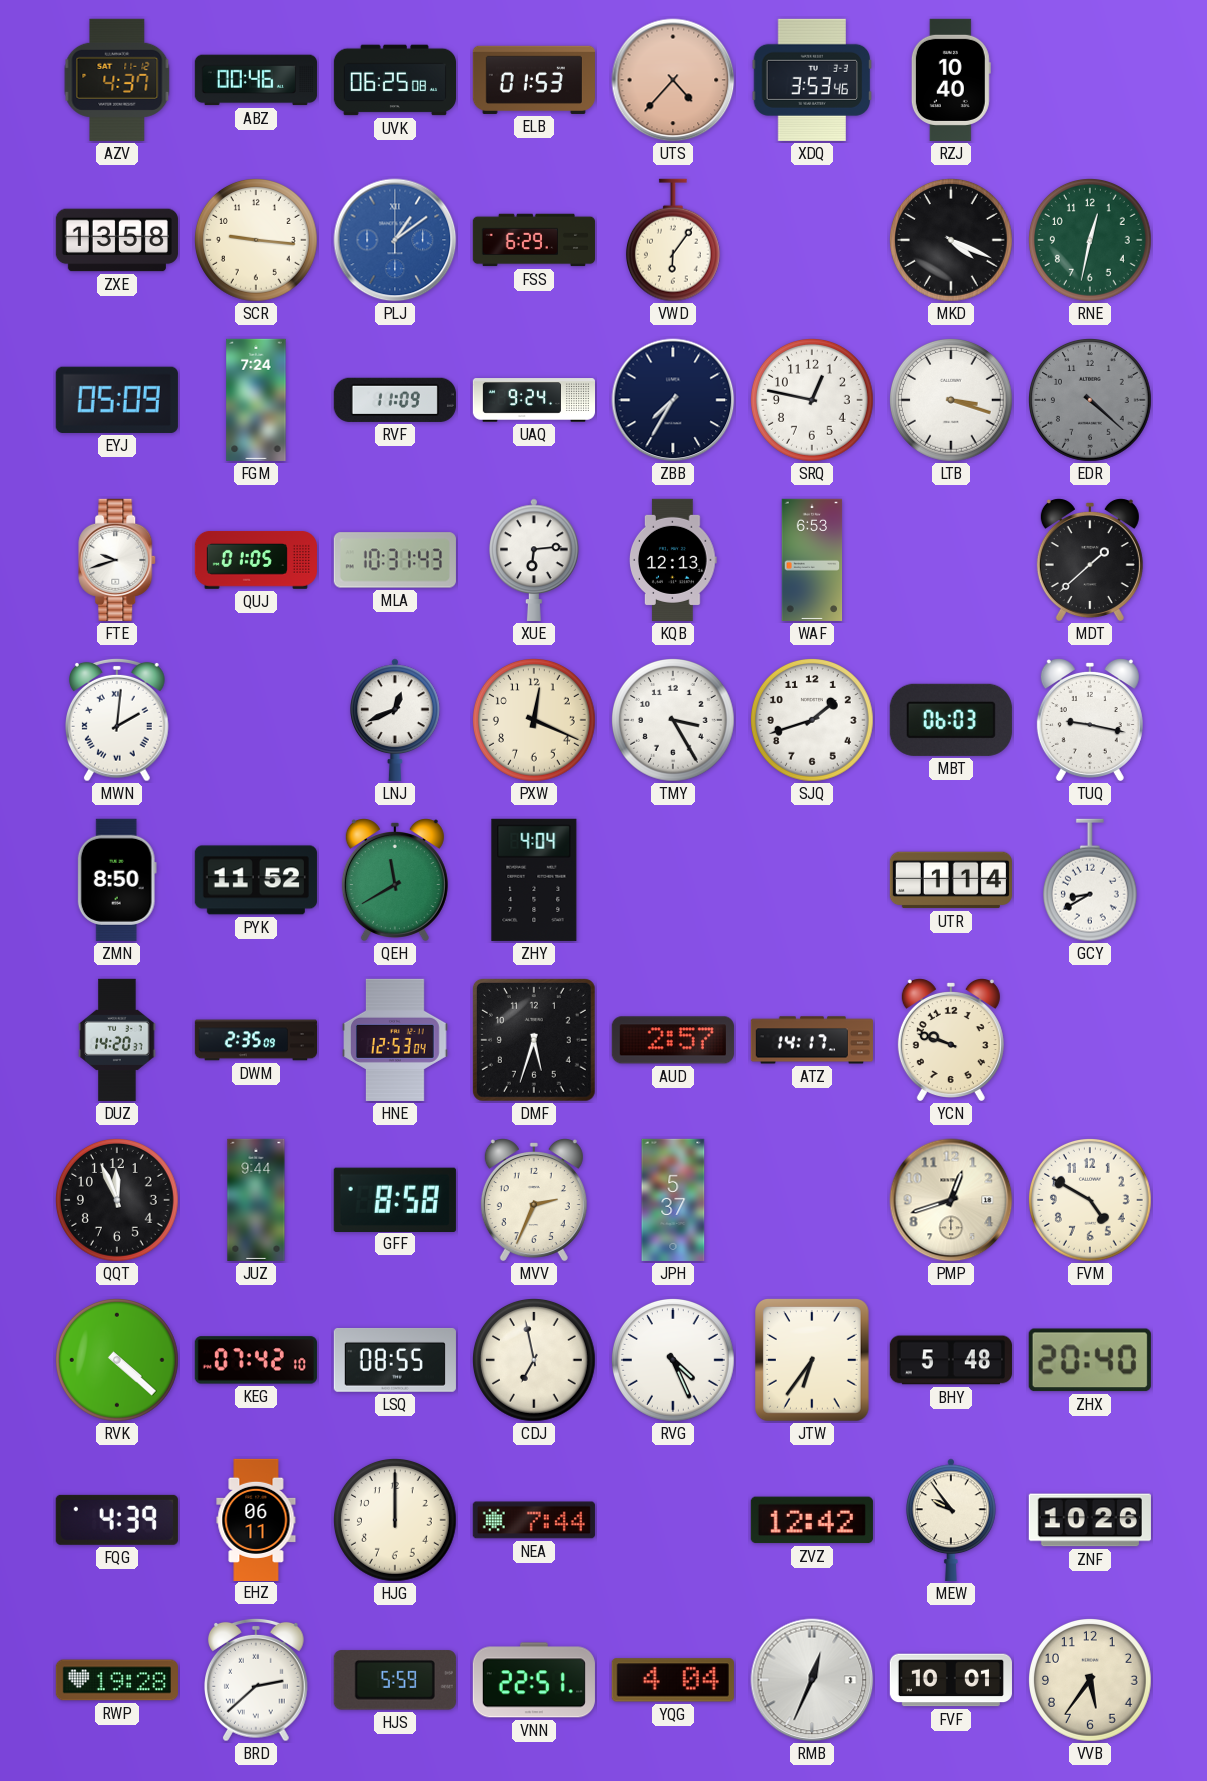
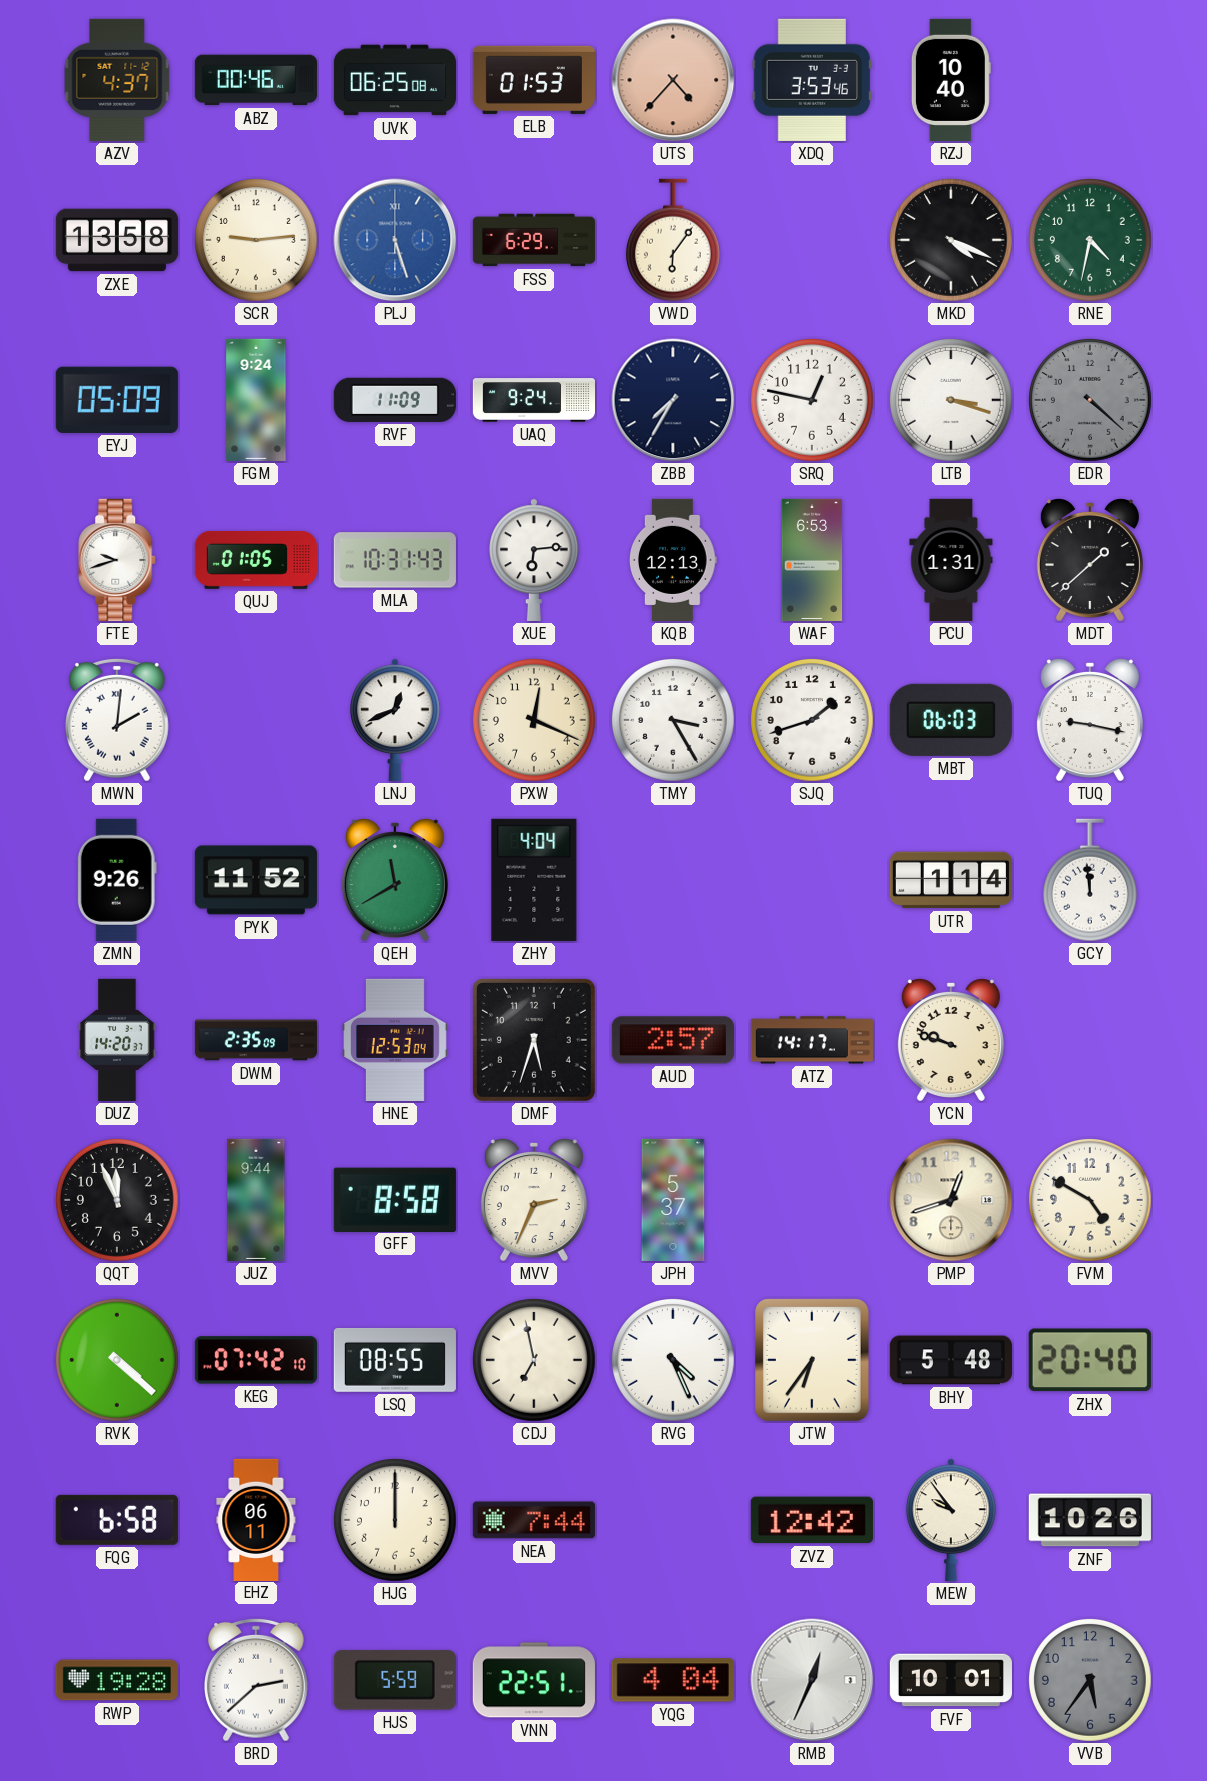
SCR: 9:16 -> 9:14 (257, 241)
PLJ: 1:09 -> 5:27 (395, 240)
RNE: 12:32 -> 4:32 (1091, 241)
FGM: 7:24 -> 9:24 (256, 400)
PCU: none -> 1:31 (951, 560)
ZMN: 8:50 -> 9:26 (117, 880)
GCY: 8:40 -> 11:59 (1090, 880)
FQG: 4:39 -> 6:58 (117, 1520)
VVB dial: cream -> grey (1091, 1681)
